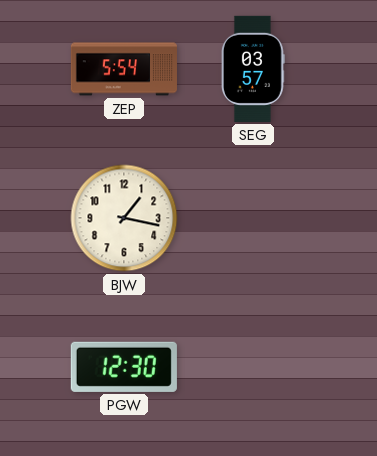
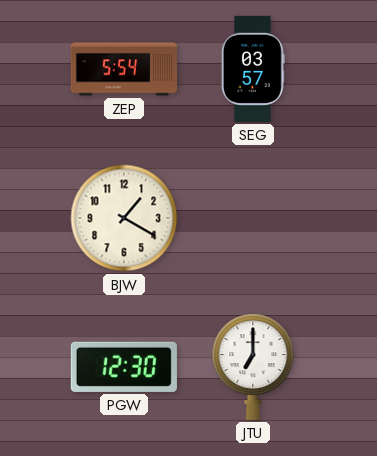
BJW: 1:17 -> 1:20 (124, 218)
JTU: none -> 7:00 (253, 367)
